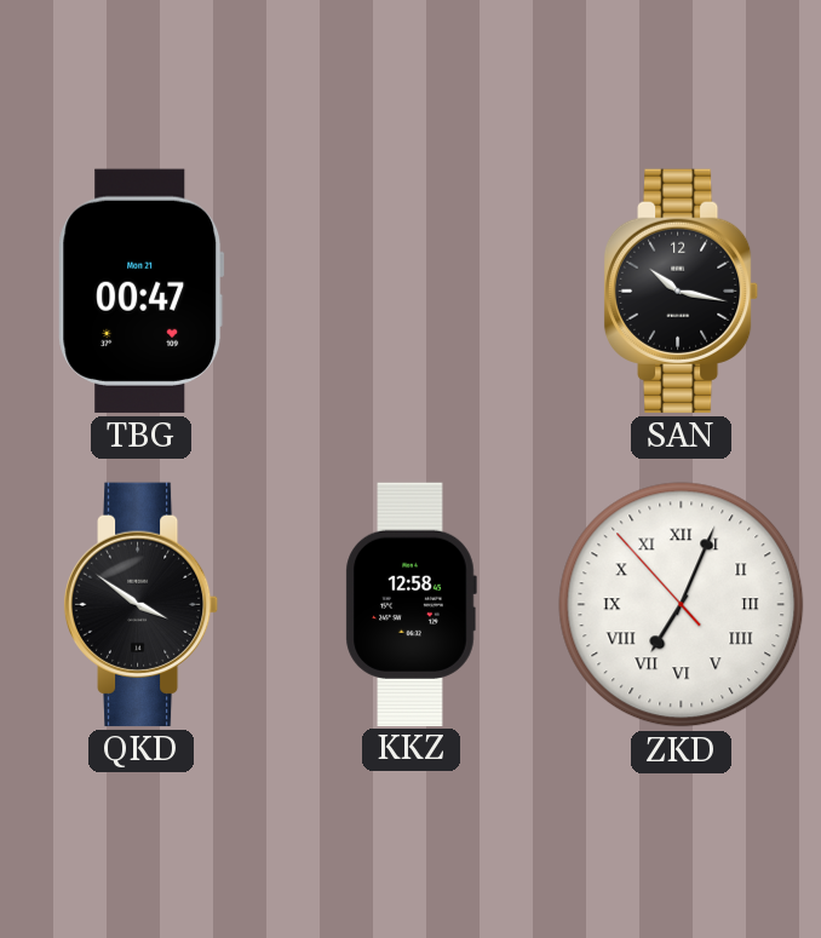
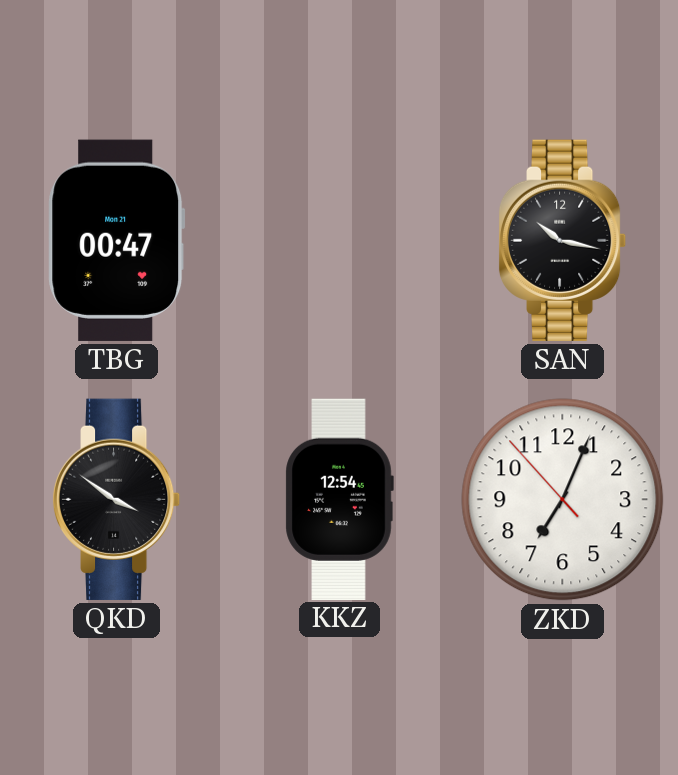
KKZ: 12:58 -> 12:54 (339, 499)
ZKD numerals: Roman -> Arabic (563, 500)
